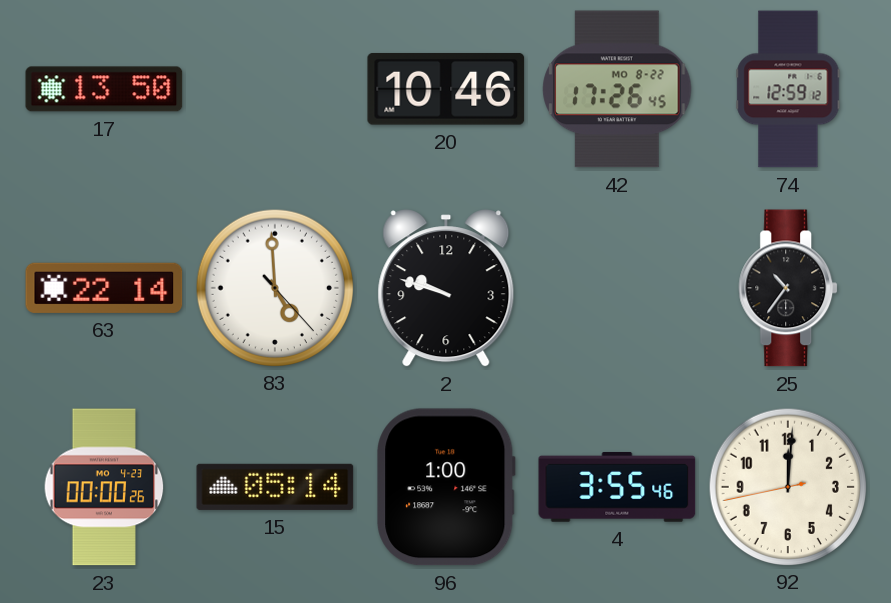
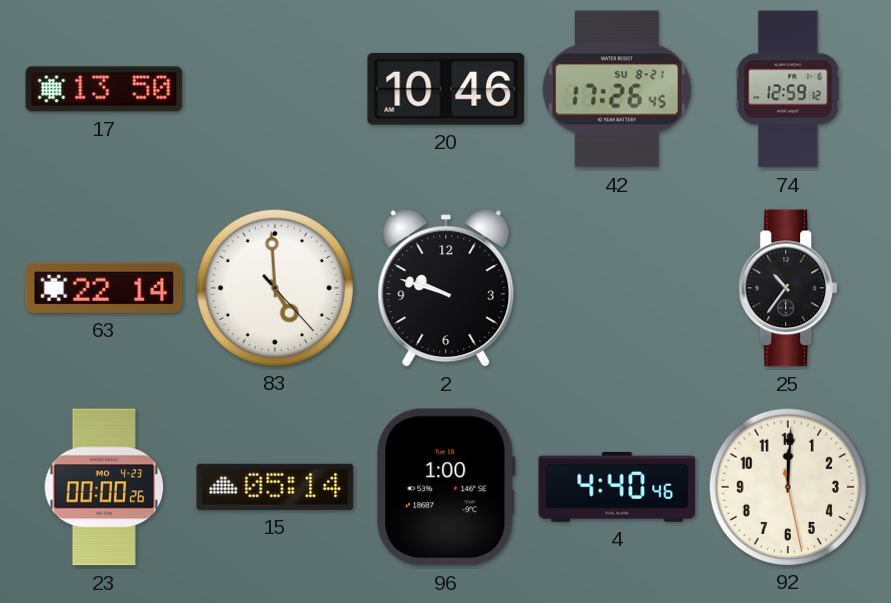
42 date: MO 8-22 -> SU 8-21 (617, 89)
4: 3:55 -> 4:40 (617, 487)
92: 12:00:43 -> 12:00:28 (787, 486)
